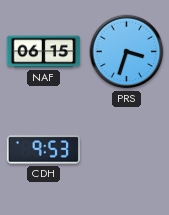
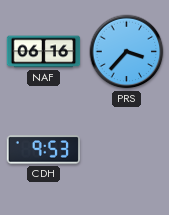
NAF: 06:15 -> 06:16 (44, 52)
PRS: 3:33 -> 3:37 (127, 52)
